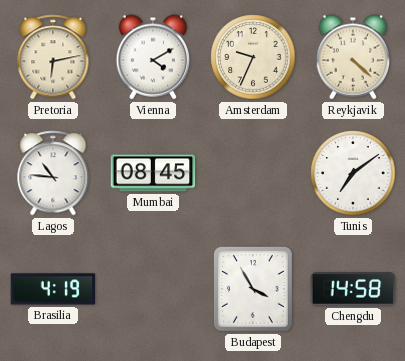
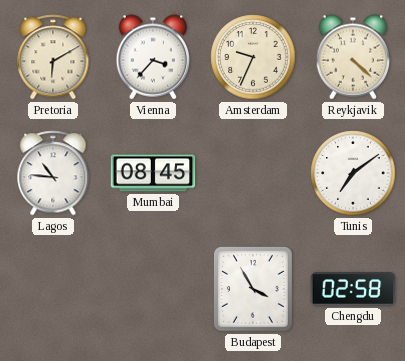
Pretoria: 6:13 -> 6:10 (53, 57)
Vienna: 4:10 -> 3:37 (153, 57)
Brasilia: 4:19 -> none (53, 289)
Chengdu: 14:58 -> 02:58 (353, 289)
